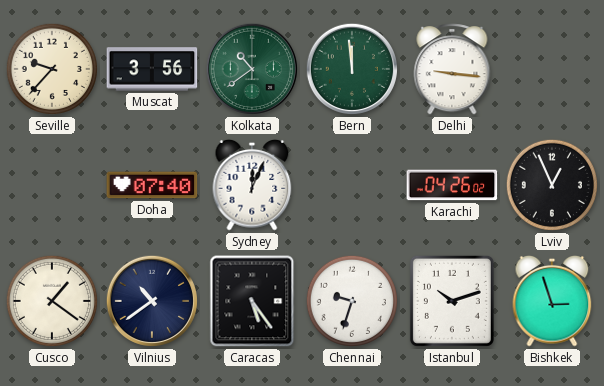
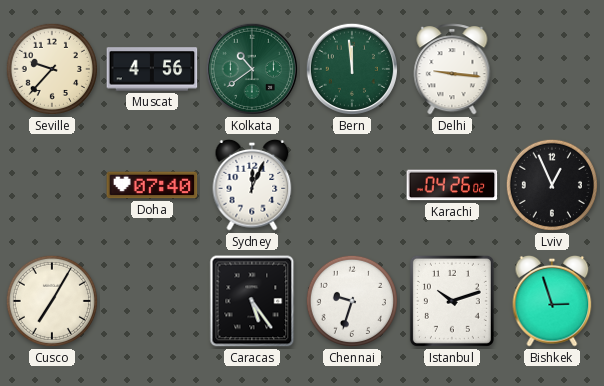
Muscat: 3:56 -> 4:56 (152, 69)
Cusco: 1:21 -> 7:05 (52, 301)
Vilnius: 10:39 -> none (152, 301)
